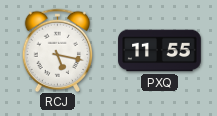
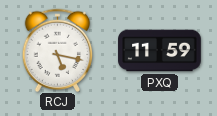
PXQ: 11:55 -> 11:59 (160, 51)
